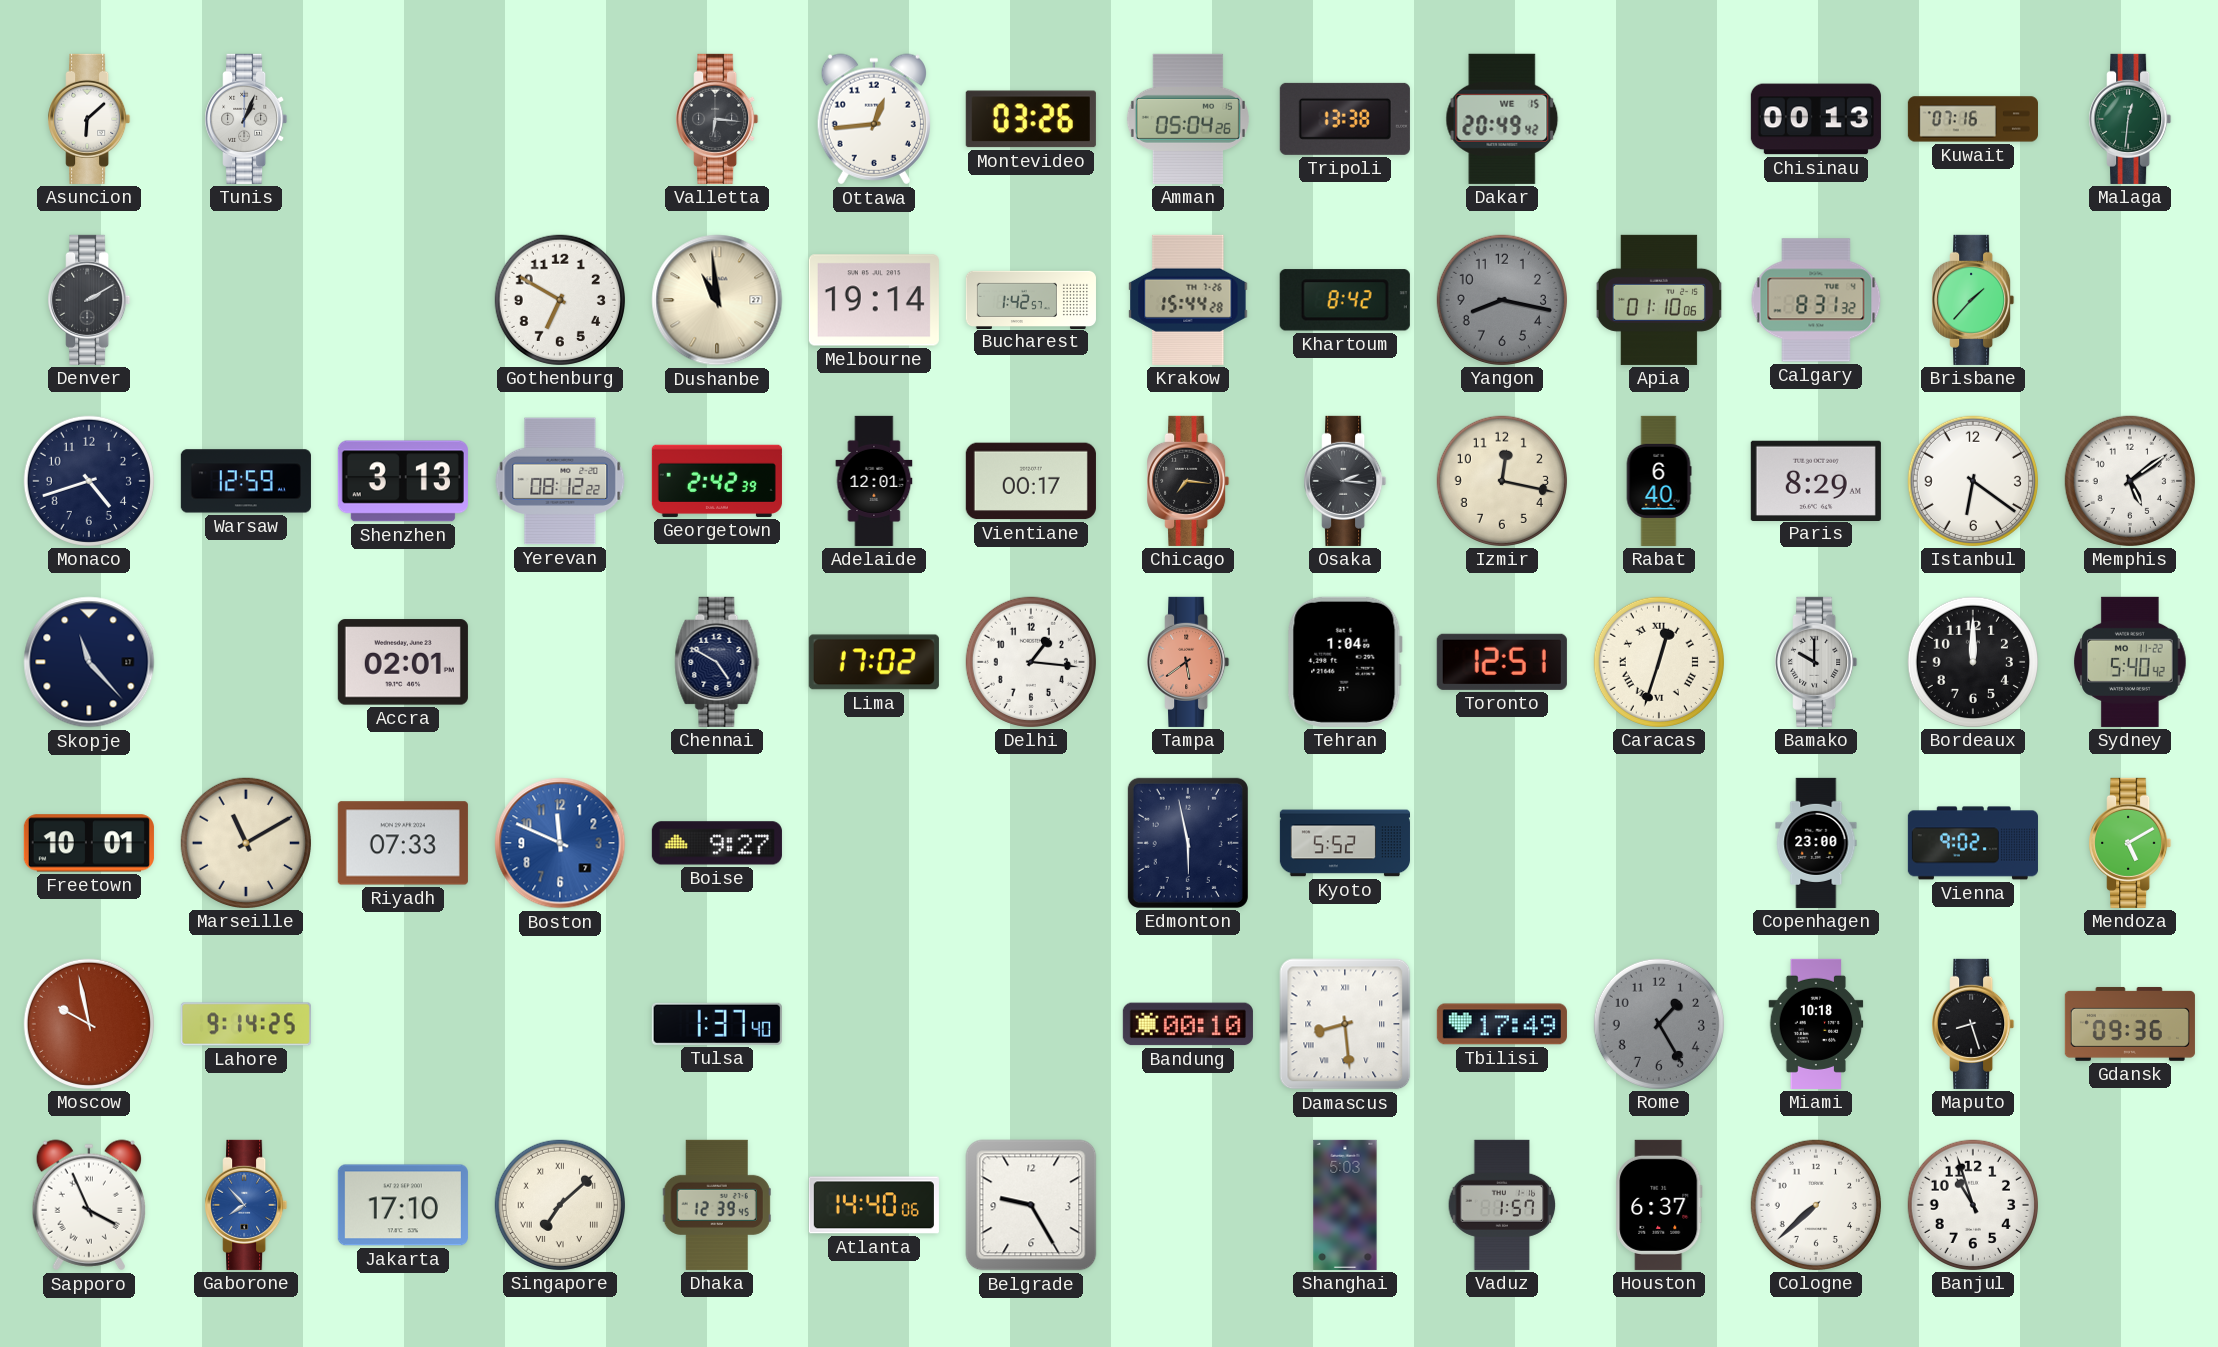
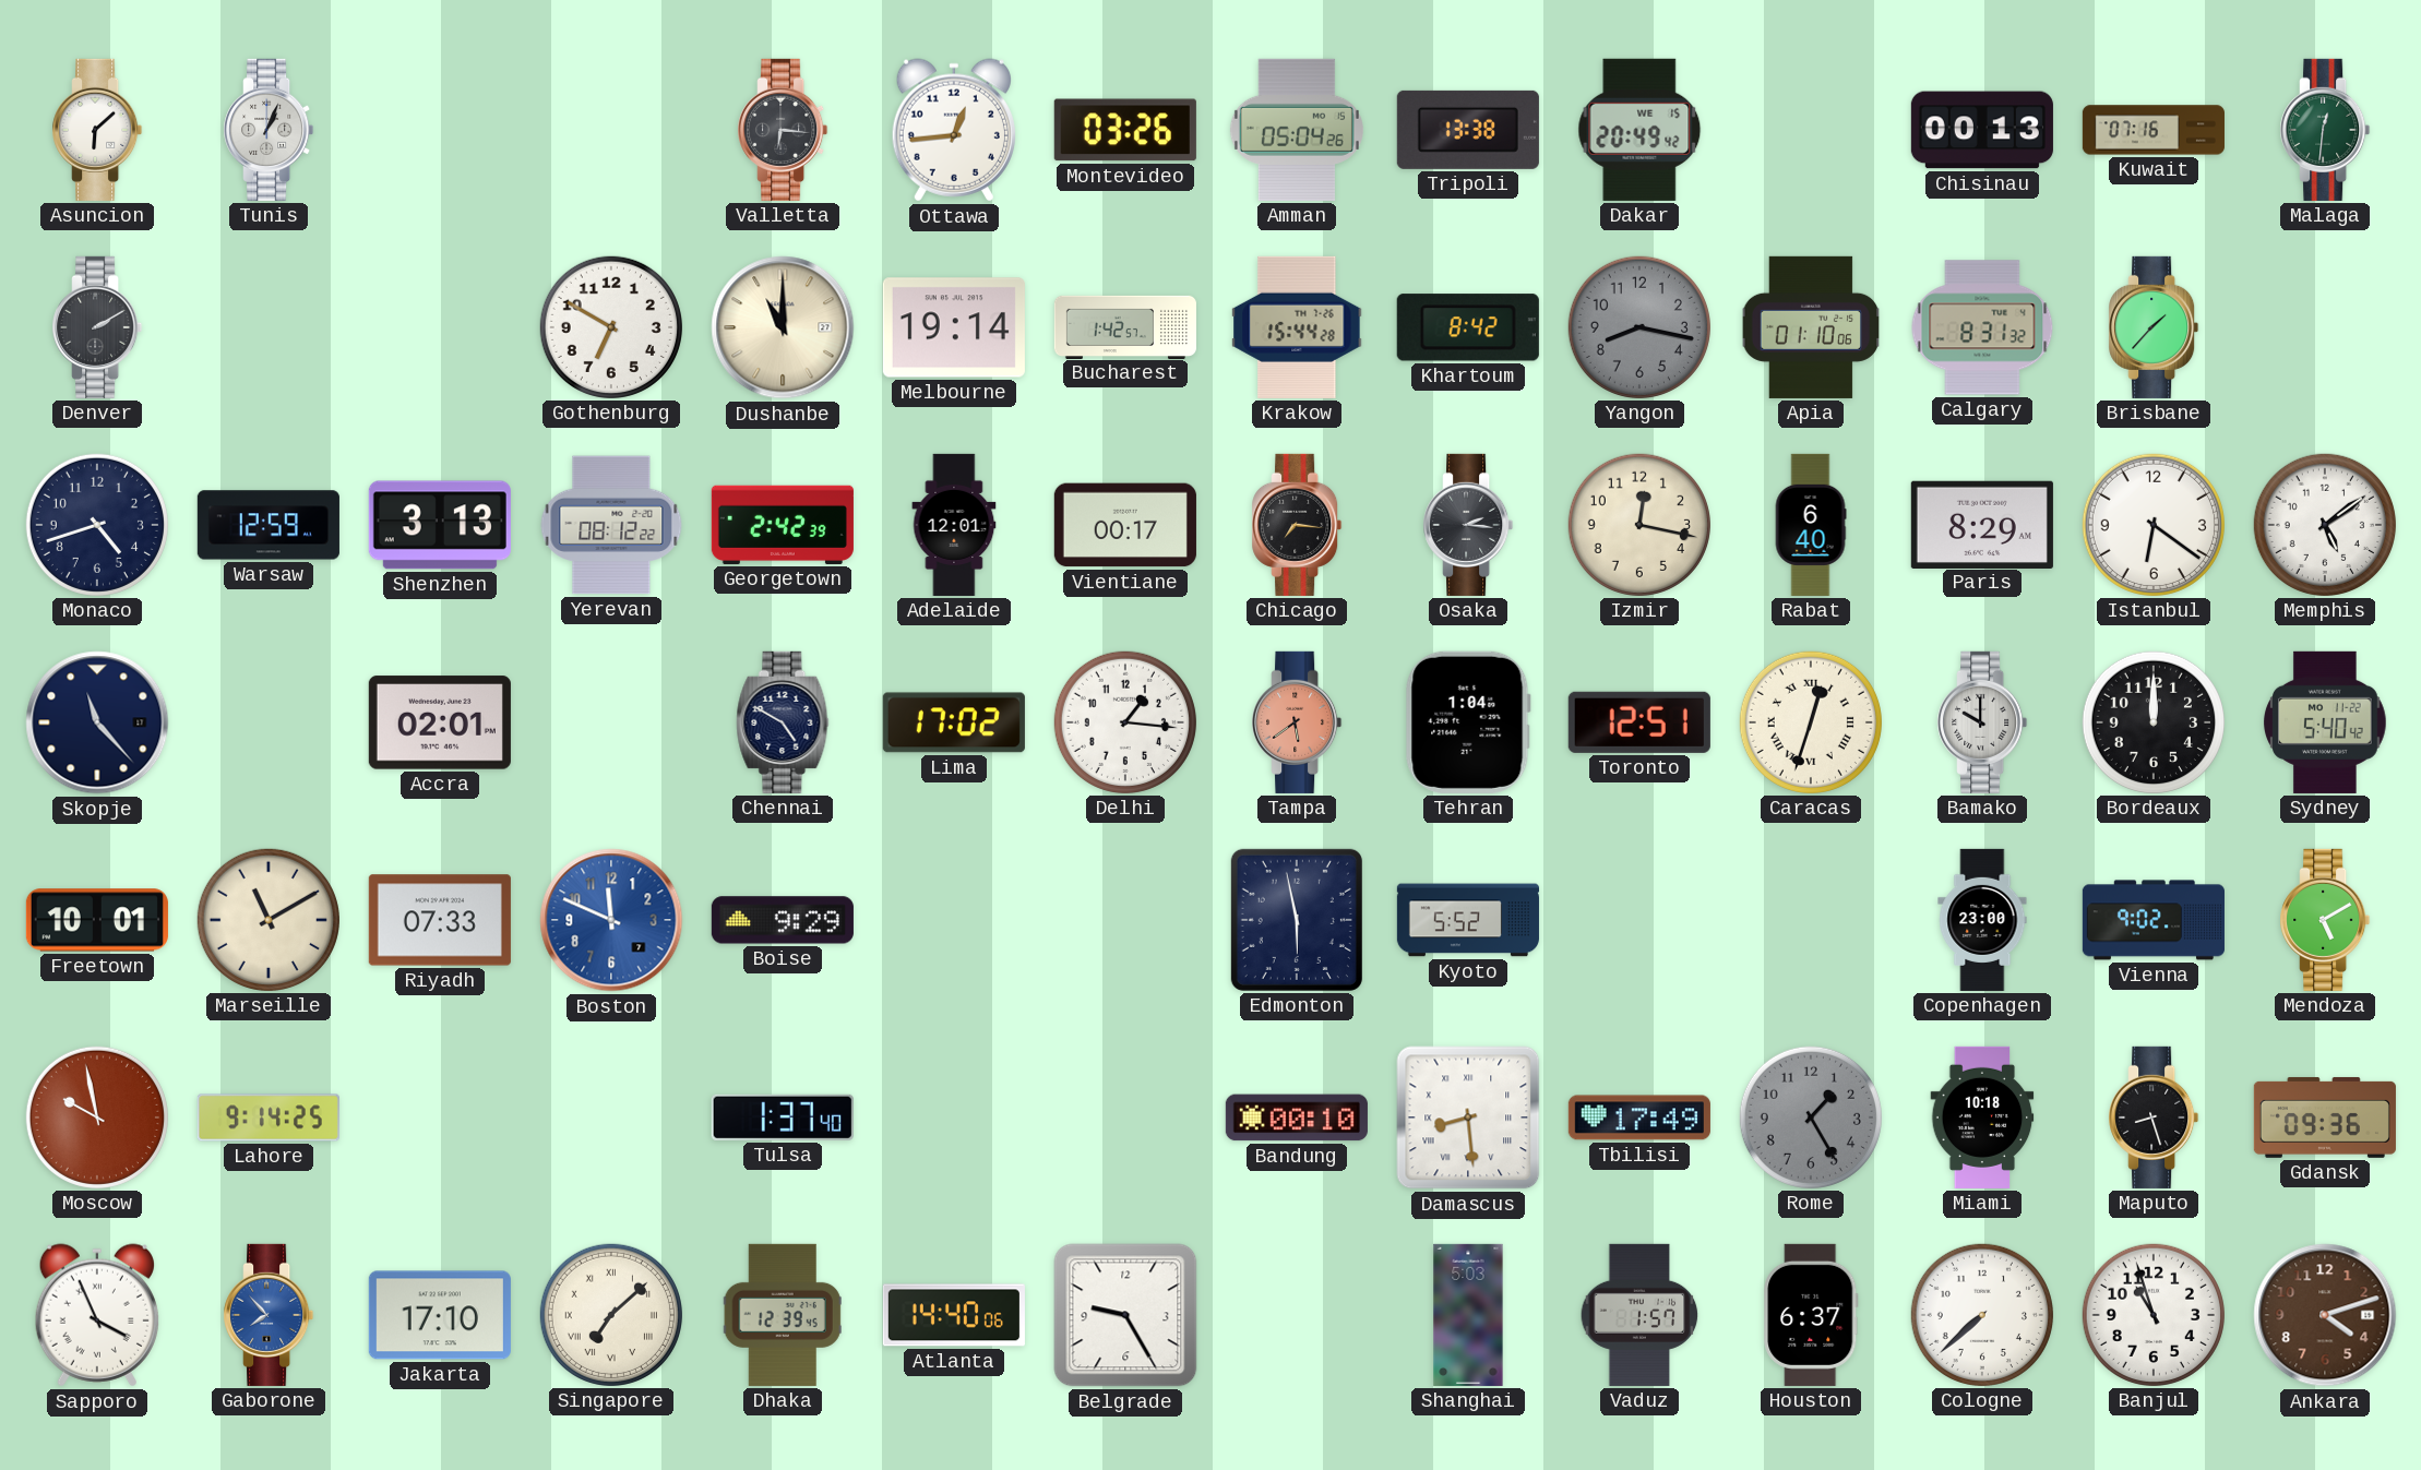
Dushanbe: 10:59 -> 11:00 (783, 327)
Boise: 9:27 -> 9:29 (783, 920)
Ankara: none -> 4:12 (2325, 1315)
